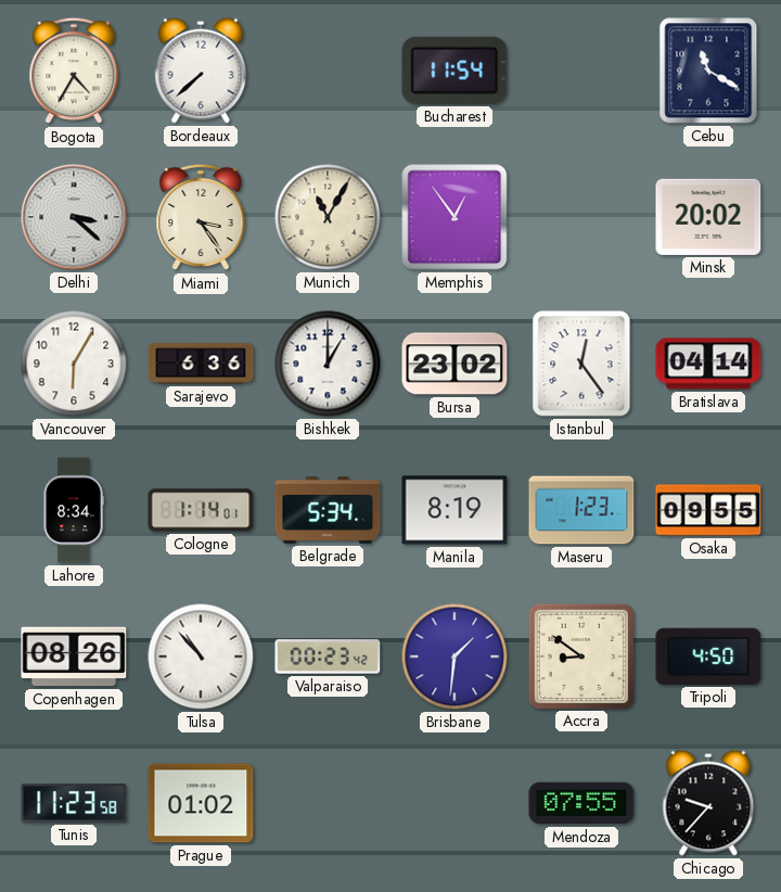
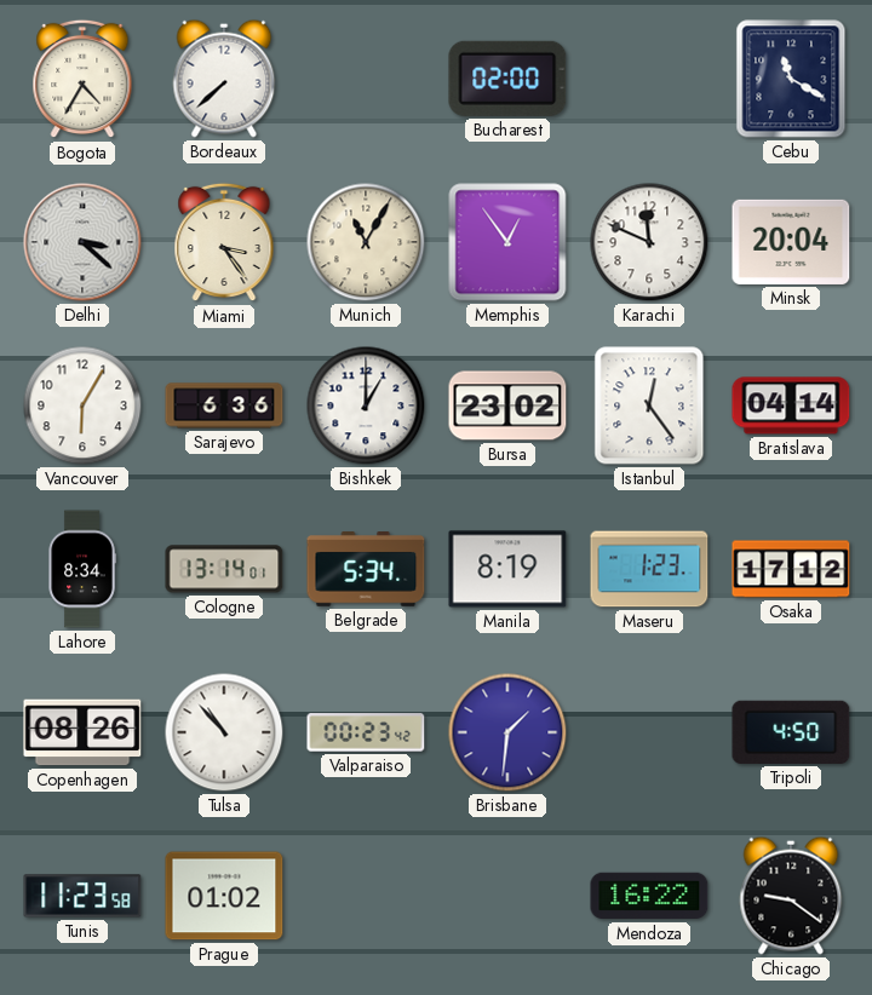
Bucharest: 11:54 -> 02:00 (507, 79)
Karachi: none -> 11:49 (649, 242)
Minsk: 20:02 -> 20:04 (791, 242)
Cologne: 1:14 -> 13:14 (224, 569)
Osaka: 09:55 -> 17:12 (791, 569)
Accra: 8:51 -> none (580, 655)
Mendoza: 07:55 -> 16:22 (649, 896)
Chicago: 9:37 -> 9:21 (791, 896)
